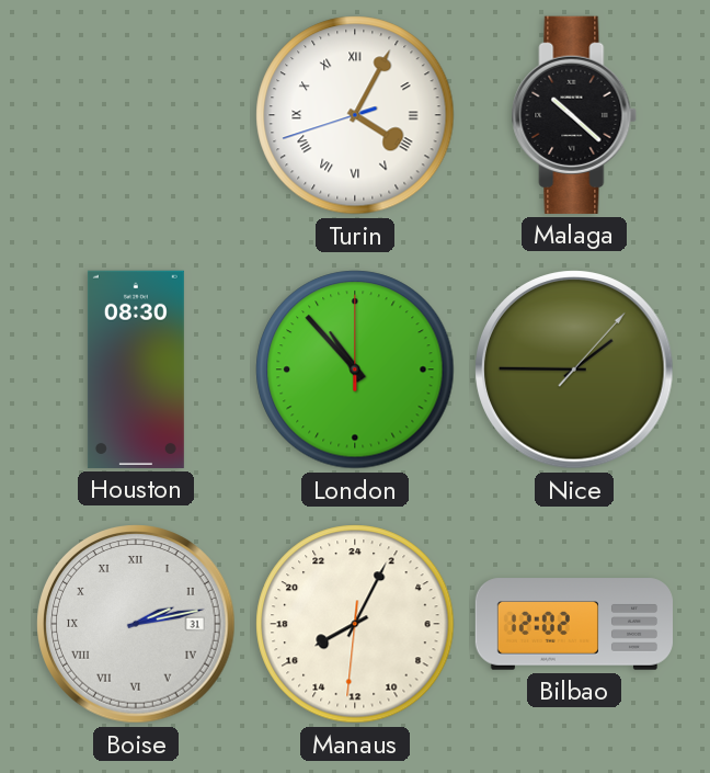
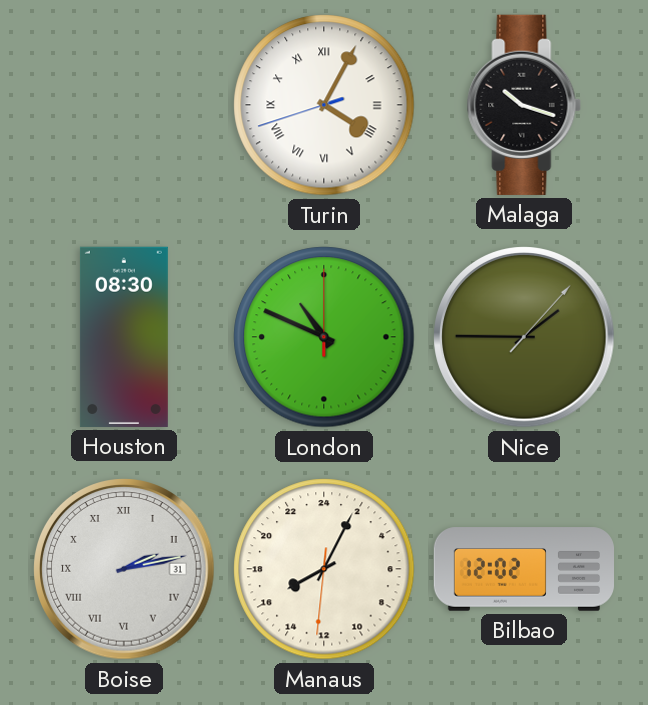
Malaga: 10:22 -> 10:18 (524, 105)
London: 10:53 -> 10:49 (324, 337)
